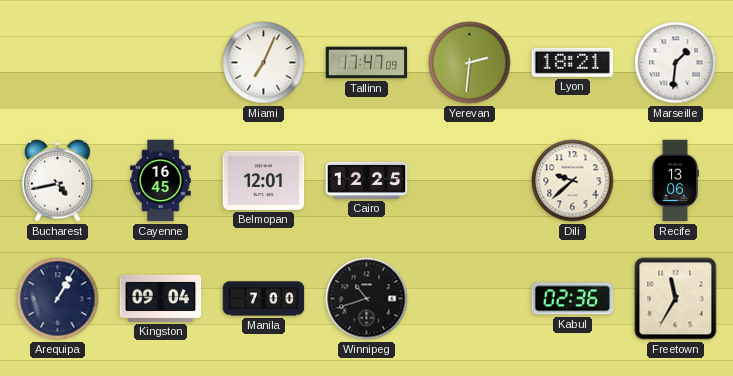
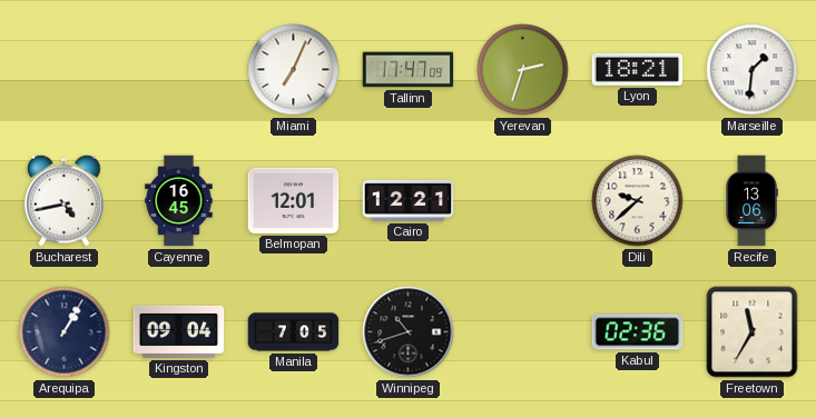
Yerevan: 2:31 -> 2:33 (523, 70)
Cairo: 12:25 -> 12:21 (409, 200)
Manila: 7:00 -> 7:05 (294, 332)
